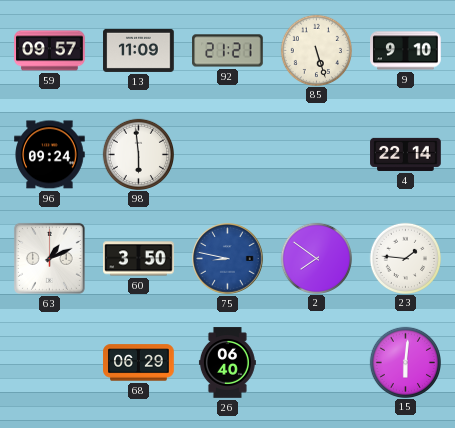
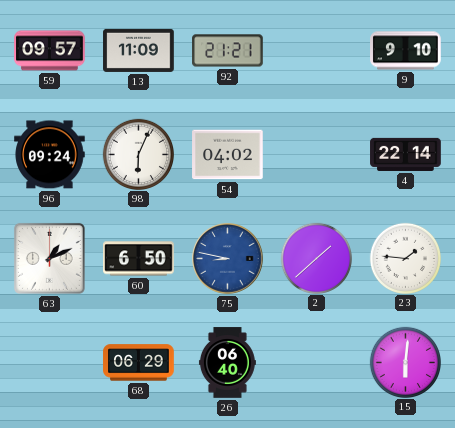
85: 5:27 -> none (316, 50)
98: 5:59 -> 6:04 (138, 154)
54: none -> 04:02 (228, 155)
60: 3:50 -> 6:50 (139, 259)
2: 7:51 -> 1:38 (316, 258)
